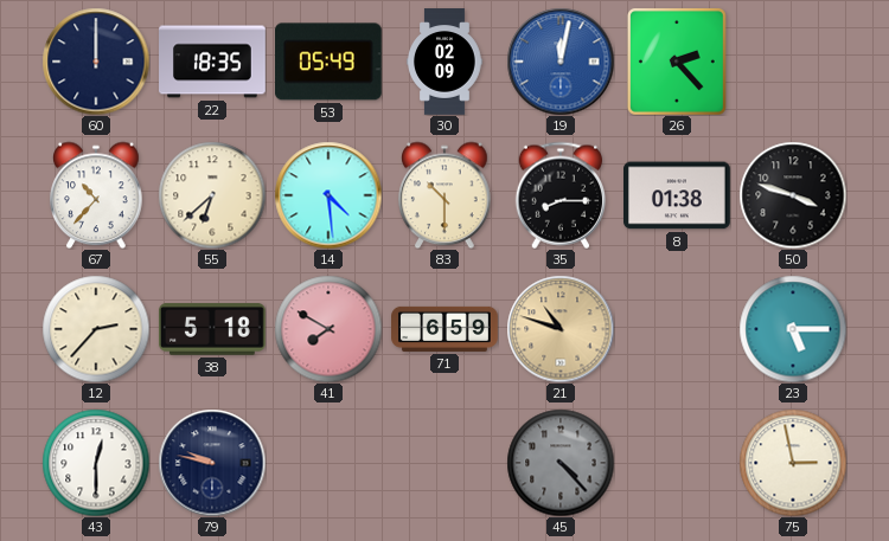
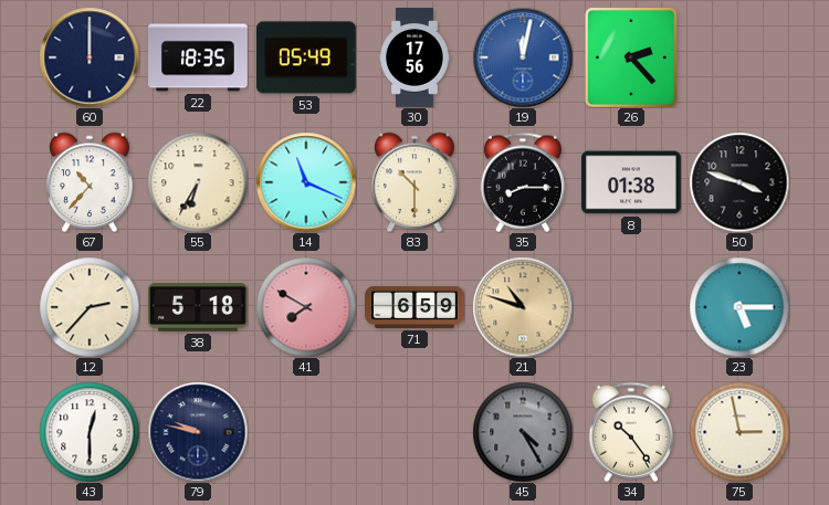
30: 02:09 -> 17:56 (414, 57)
55: 6:38 -> 6:35 (198, 182)
14: 4:29 -> 11:19 (306, 182)
45: 4:23 -> 4:25 (523, 432)
34: none -> 10:24 (630, 432)
